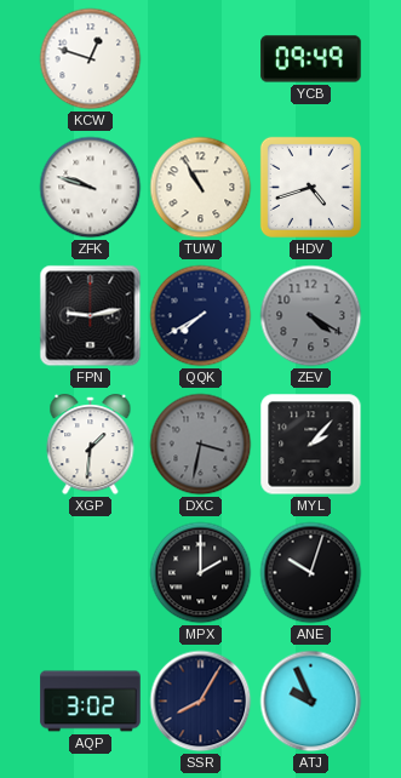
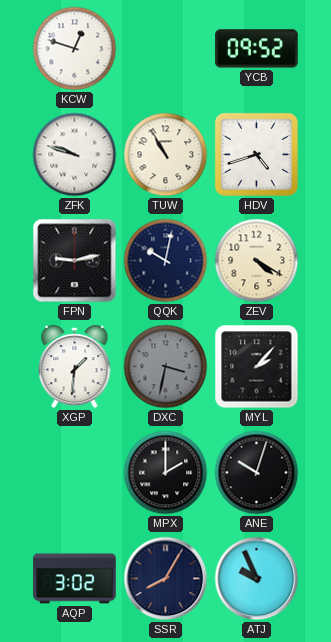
YCB: 09:49 -> 09:52 (257, 49)
QQK: 7:40 -> 10:02 (166, 261)
ZEV dial: grey -> cream (257, 261)
